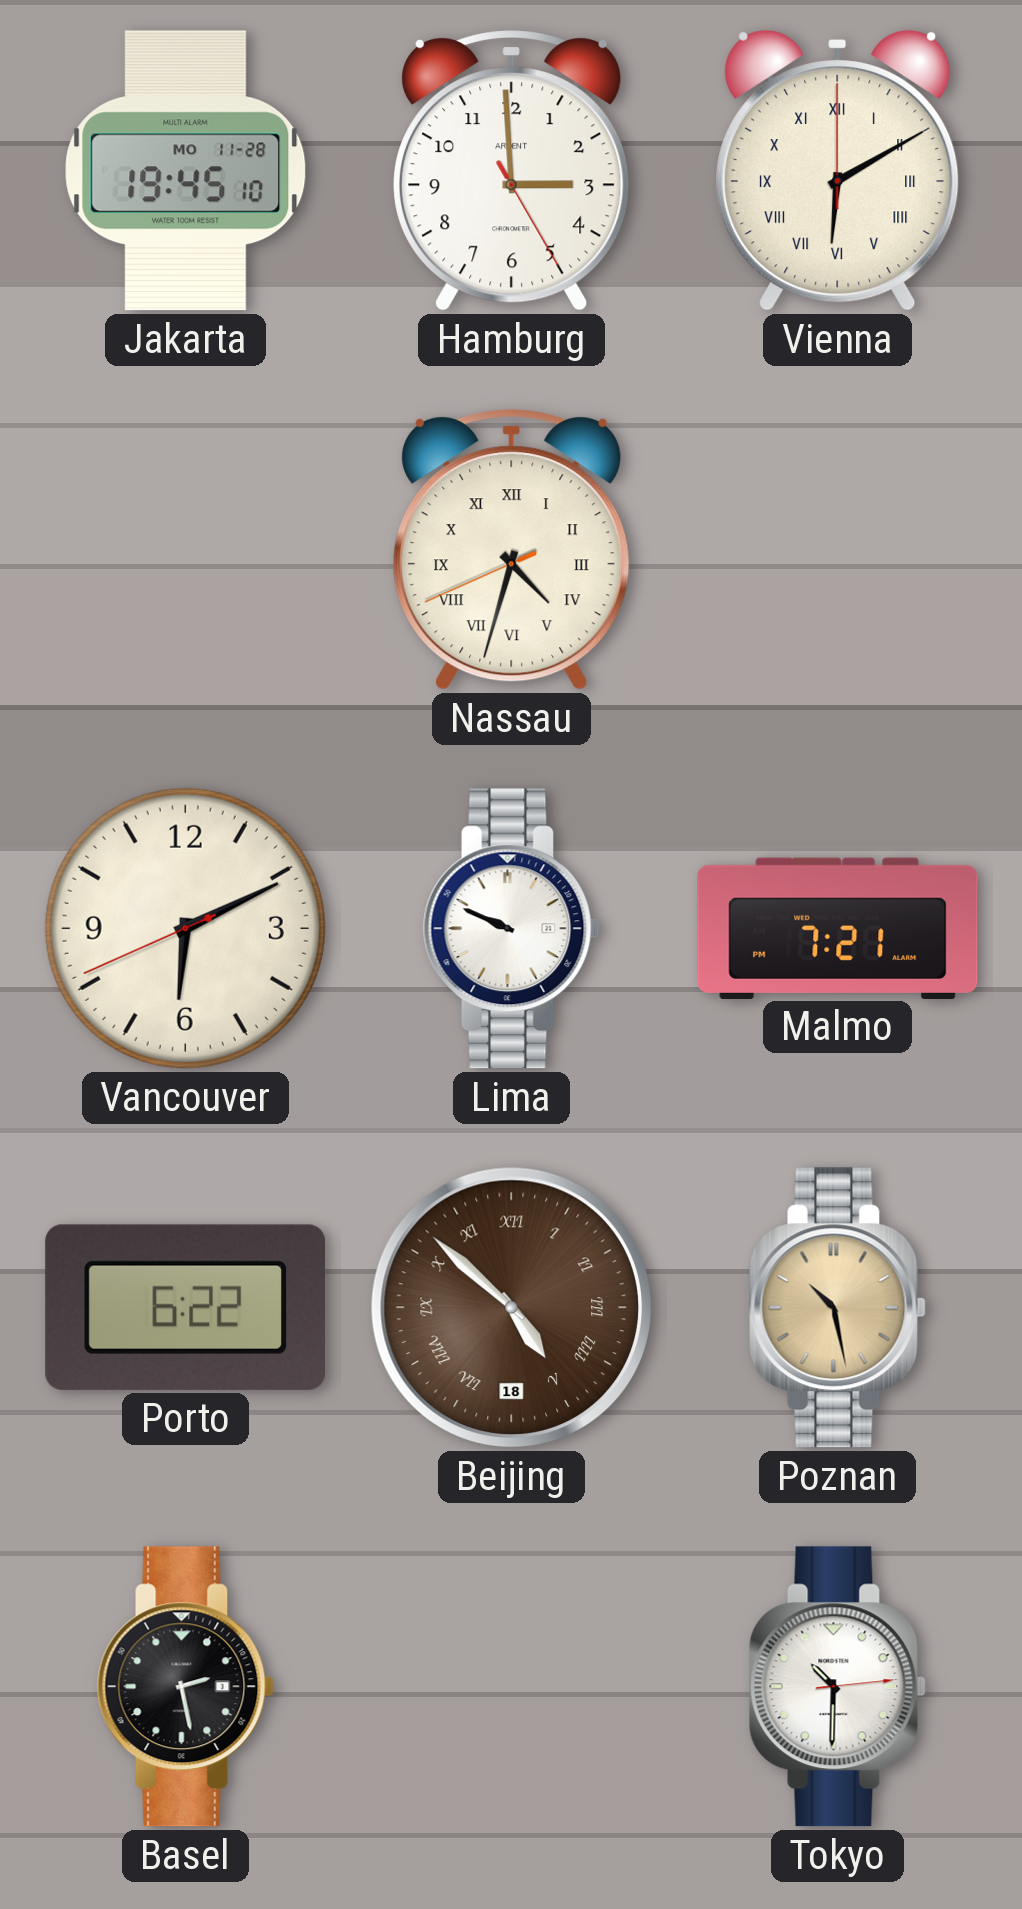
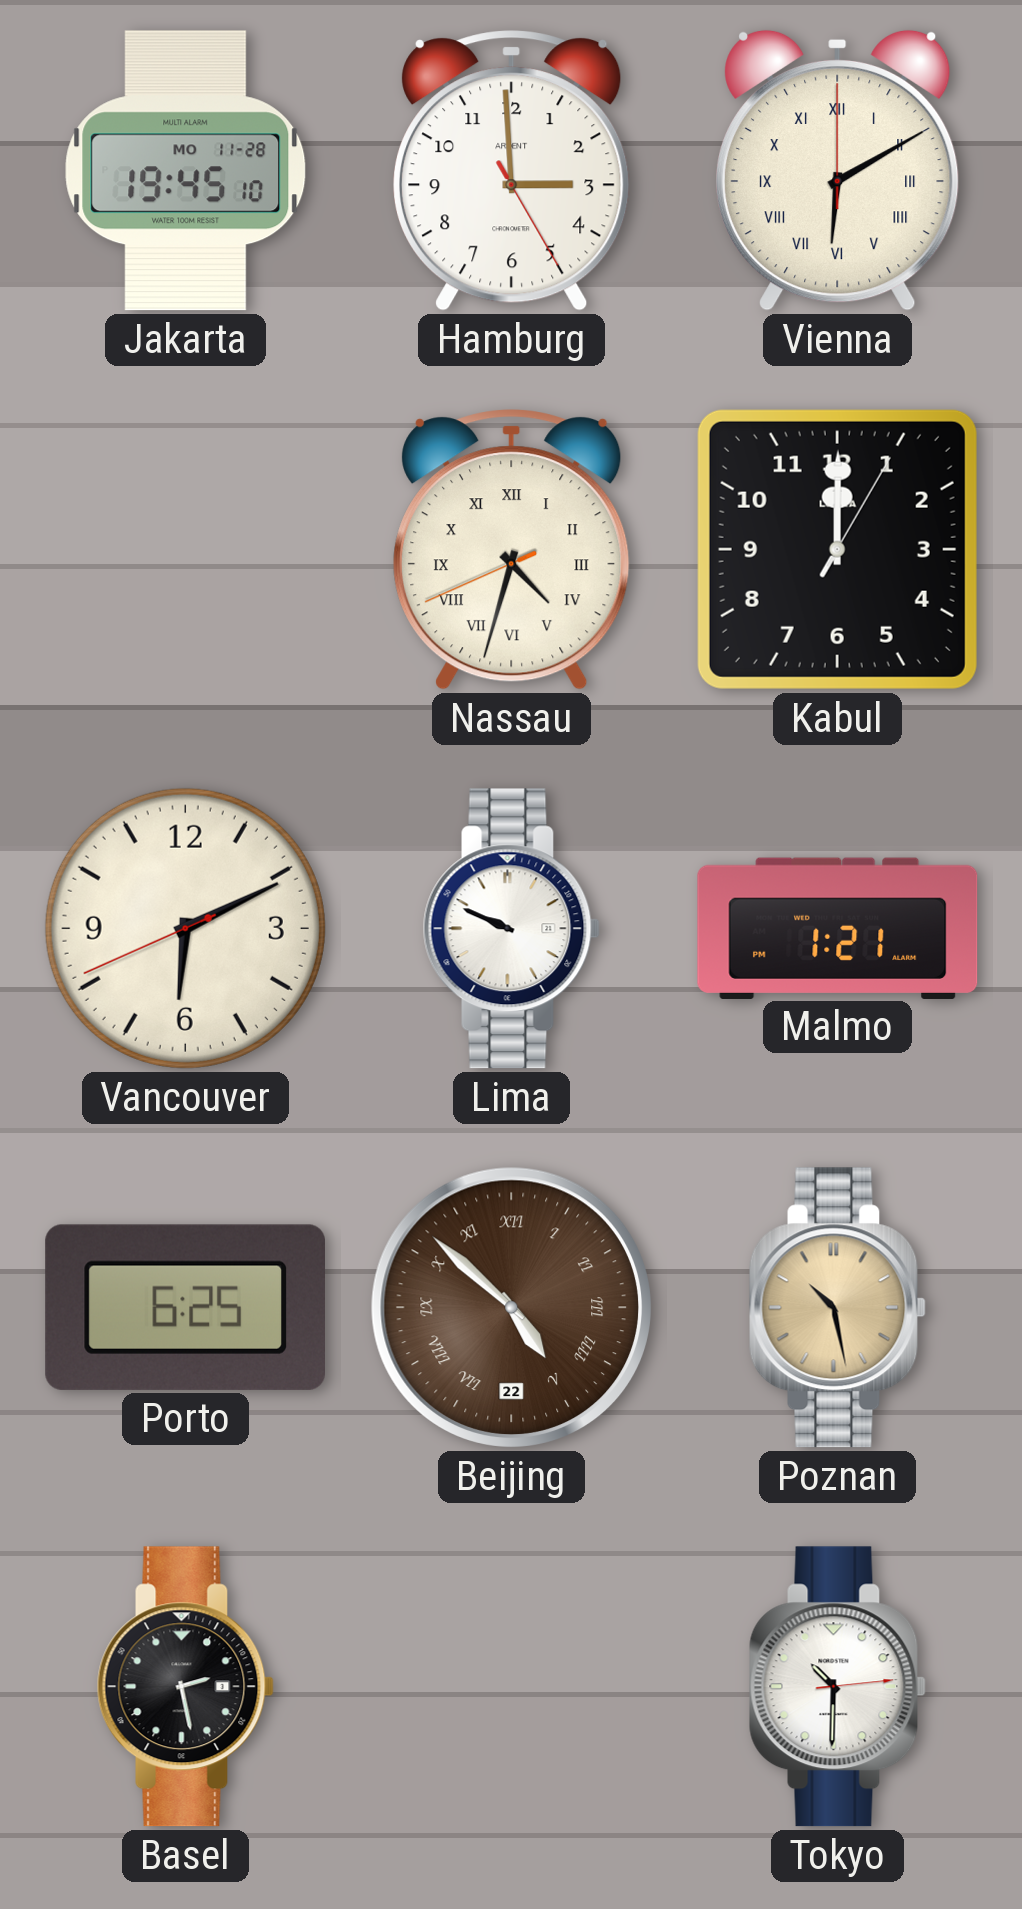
Kabul: none -> 12:00 (837, 549)
Malmo: 7:21 -> 1:21 (838, 928)
Porto: 6:22 -> 6:25 (185, 1307)
Beijing date: 18 -> 22 (511, 1307)
